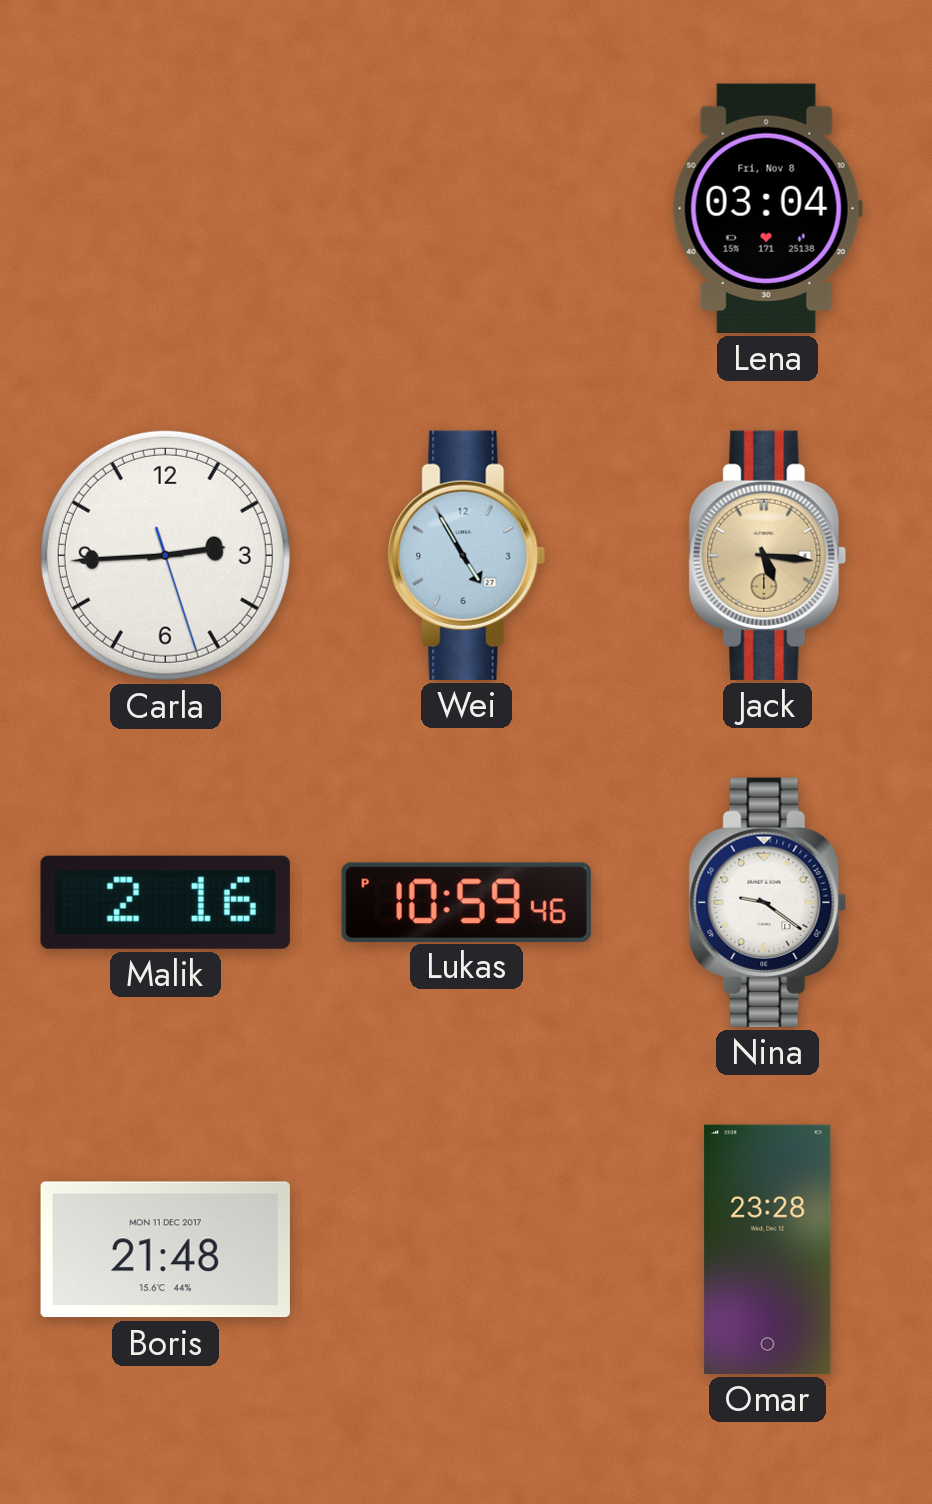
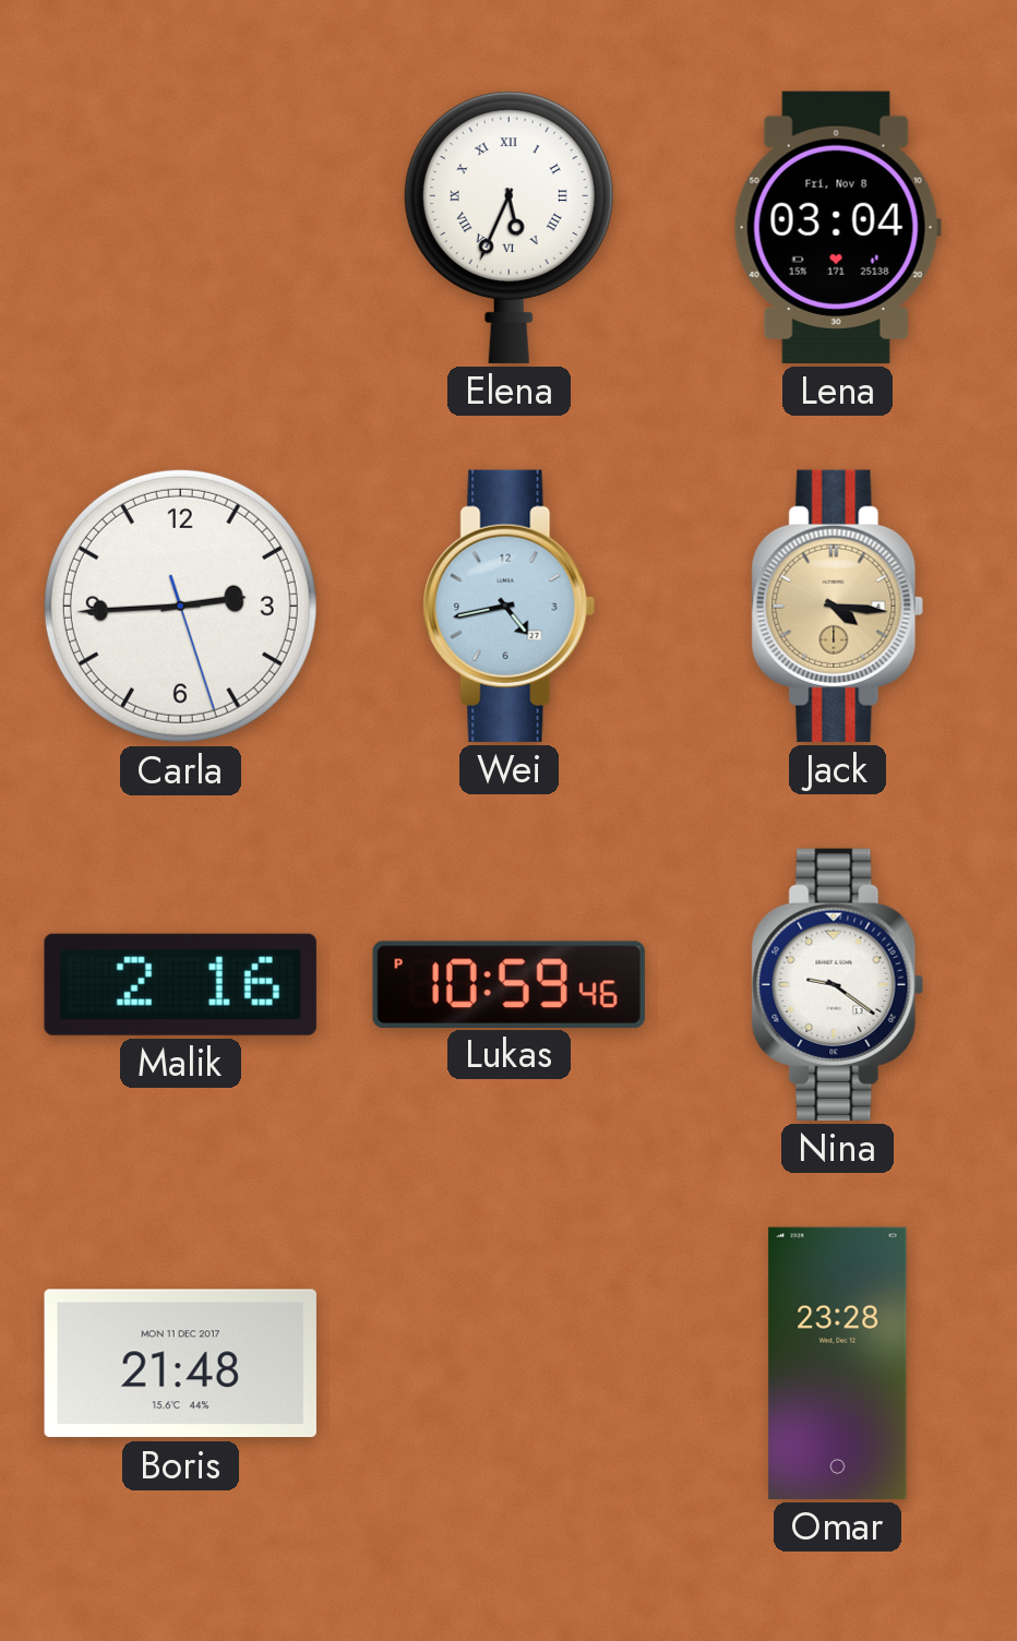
Elena: none -> 5:34 (508, 227)
Wei: 4:55 -> 4:43 (510, 606)
Jack: 5:16 -> 4:16 (838, 606)
